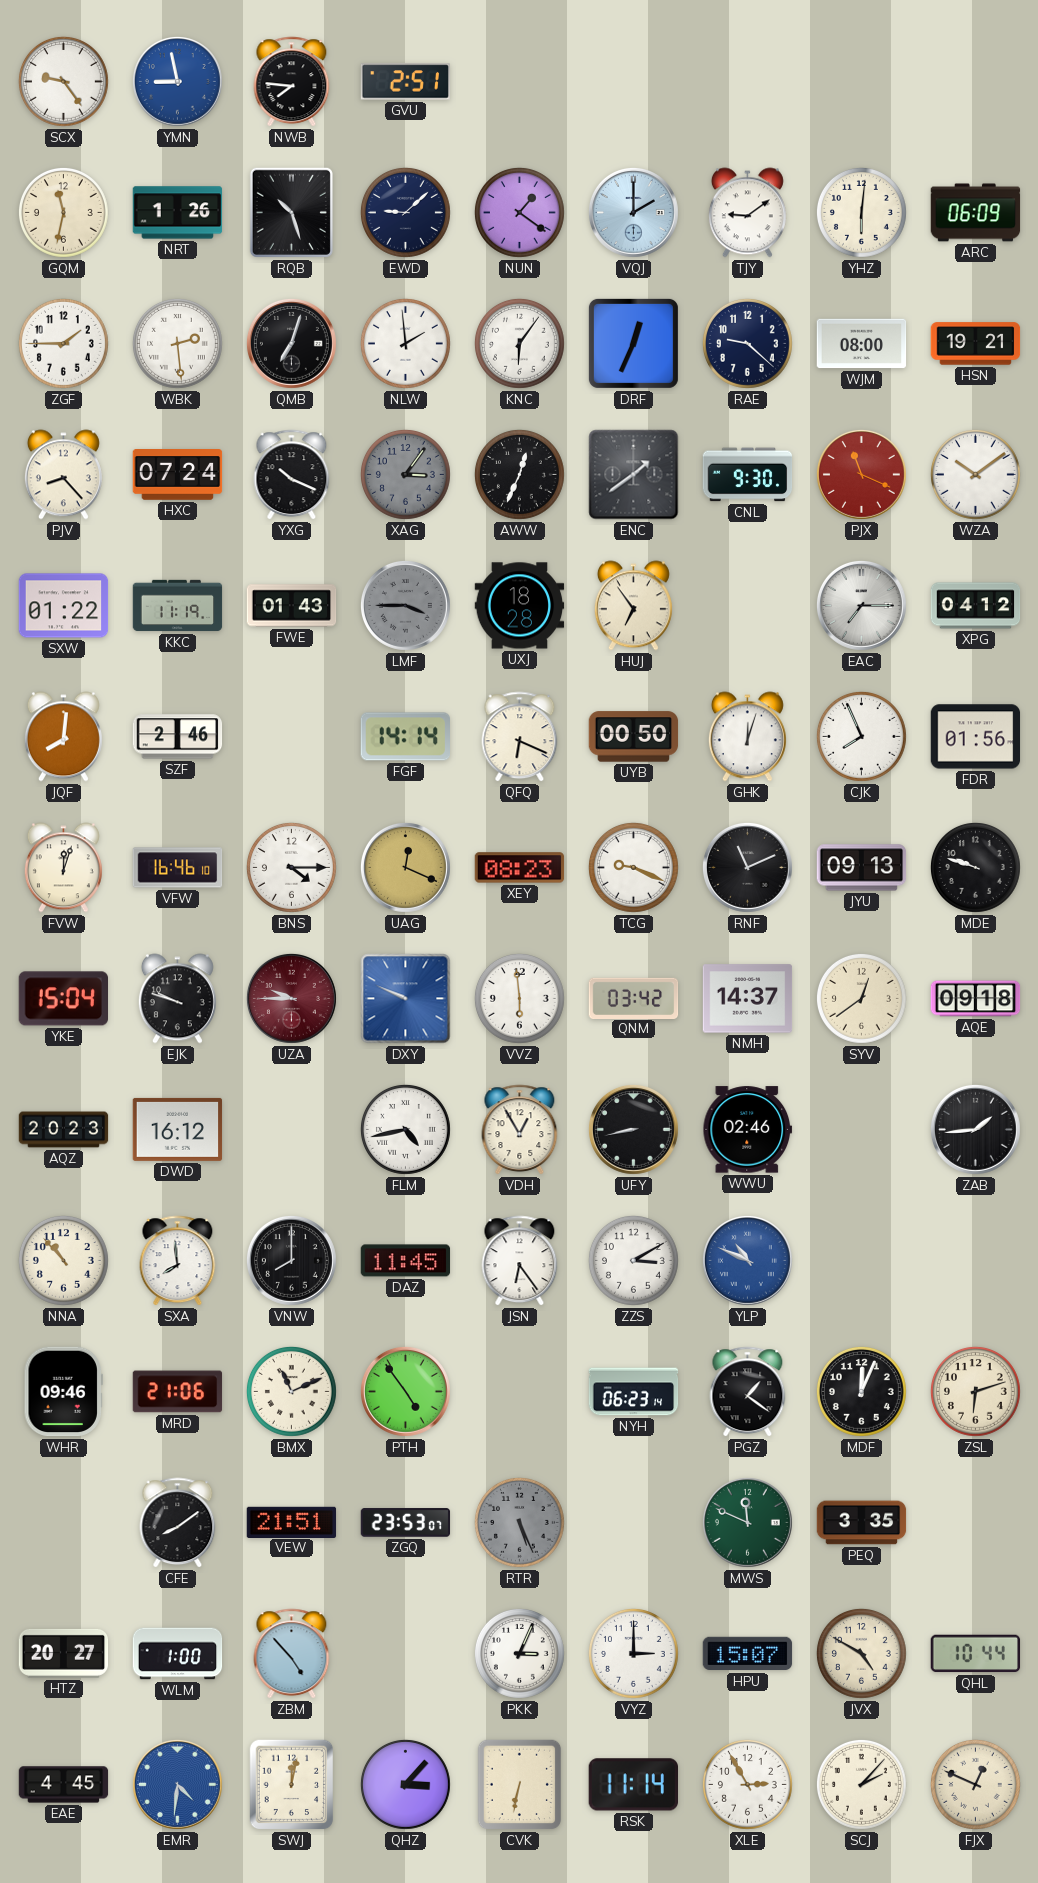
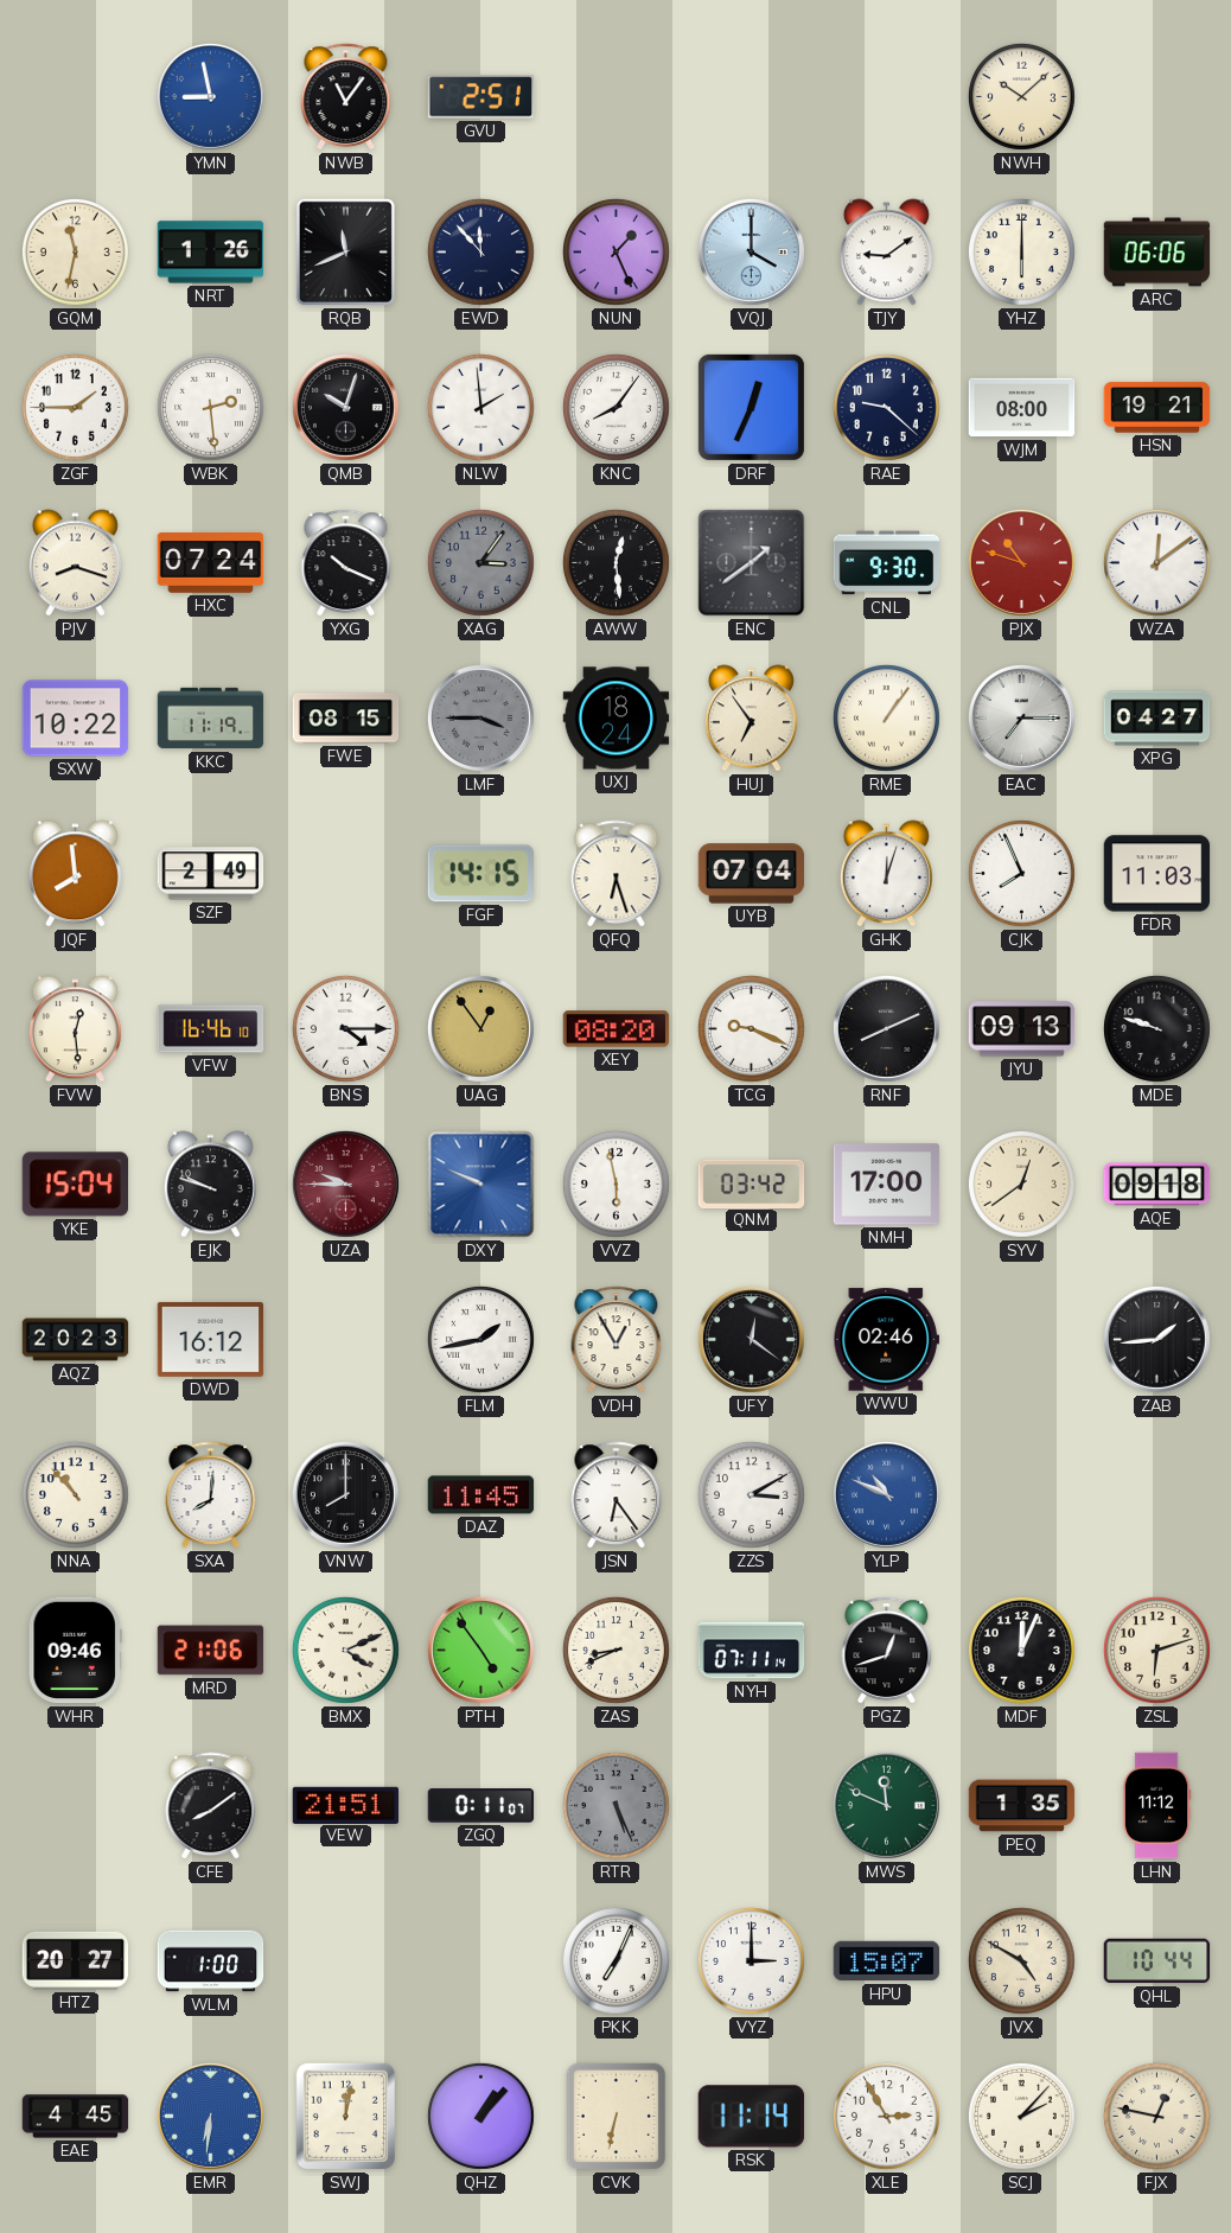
SCX: 9:24 -> none (63, 81)
NWB: 7:46 -> 11:06 (346, 97)
NWH: none -> 10:08 (1021, 96)
RQB: 10:27 -> 11:41 (345, 251)
EWD: 9:08 -> 11:53 (480, 251)
NUN: 1:21 -> 1:26 (615, 251)
VQJ: 2:00 -> 4:00 (751, 251)
YHZ: 6:01 -> 6:00 (1021, 251)
ARC: 06:09 -> 06:06 (1157, 253)
QMB: 7:03 -> 10:03 (345, 407)
KNC: 6:06 -> 8:06 (615, 407)
PJV: 8:23 -> 8:18 (75, 563)
AWW: 12:34 -> 12:29 (615, 562)
PJX: 11:19 -> 10:48 (1021, 562)
WZA: 10:09 -> 12:09 (1156, 562)
SXW: 01:22 -> 10:22 (76, 719)
FWE: 01:43 -> 08:15 (346, 719)
UXJ: 18:28 -> 18:24 (617, 719)
RME: none -> 1:06 (886, 717)
XPG: 04:12 -> 04:27 (1157, 719)
JQF: 8:01 -> 7:59 (75, 874)
SZF: 2:46 -> 2:49 (211, 874)
FGF: 14:14 -> 14:15 (480, 874)
QFQ: 6:19 -> 6:27 (617, 874)
UYB: 00:50 -> 07:04 (752, 874)
FDR: 01:56 -> 11:03 (1157, 874)
FVW: 12:03 -> 12:29 (75, 1029)
UAG: 12:19 -> 12:54 (480, 1028)
XEY: 08:23 -> 08:20 (617, 1029)
RNF: 11:11 -> 8:11 (886, 1028)
VVZ: 5:59 -> 5:58 (615, 1184)
NMH: 14:37 -> 17:00 (887, 1185)
FLM: 4:43 -> 1:43 (480, 1339)
UFY: 8:43 -> 12:21 (751, 1339)
SXA: 7:59 -> 8:01 (211, 1495)
BMX: 11:11 -> 4:11 (345, 1650)
ZAS: none -> 8:41 (615, 1650)
NYH: 06:23 -> 07:11 (752, 1651)
PGZ: 1:21 -> 12:42 (887, 1651)
ZGQ: 23:53 -> 0:11 (481, 1806)
PEQ: 3:35 -> 1:35 (1022, 1806)
LHN: none -> 11:12 (1156, 1806)
ZBM: 4:53 -> none (292, 1654)
PKK: 3:04 -> 7:04 (615, 1960)
EMR: 4:31 -> 6:31 (210, 2116)
QHZ: 3:07 -> 1:07 (480, 2116)
FJX: 12:49 -> 12:47 (1156, 2116)
